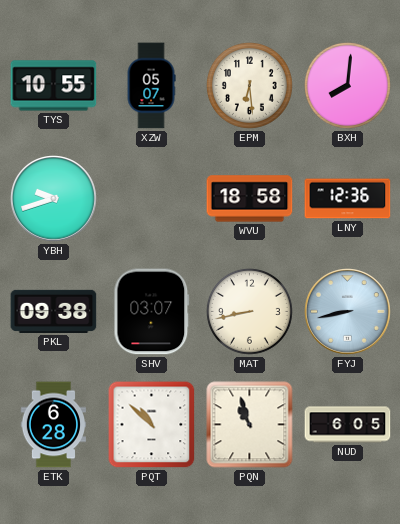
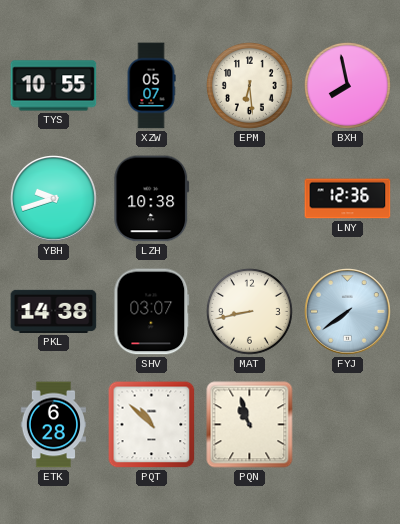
BXH: 8:01 -> 7:58 (347, 85)
LZH: none -> 10:38 (152, 199)
WVU: 18:58 -> none (250, 199)
PKL: 09:38 -> 14:38 (54, 311)
FYJ: 8:43 -> 7:39 (348, 312)
NUD: 6:05 -> none (348, 425)
